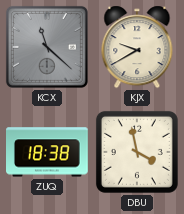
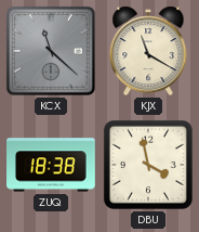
KJX: 9:40 -> 11:20 (148, 51)
